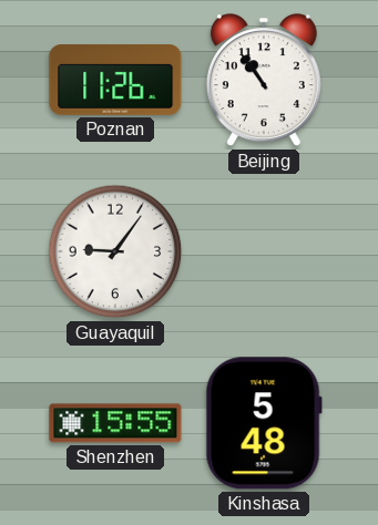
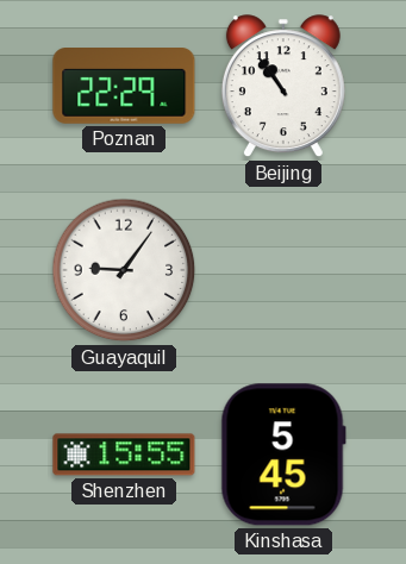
Poznan: 11:26 -> 22:29 (124, 87)
Kinshasa: 5:48 -> 5:45 (283, 455)
